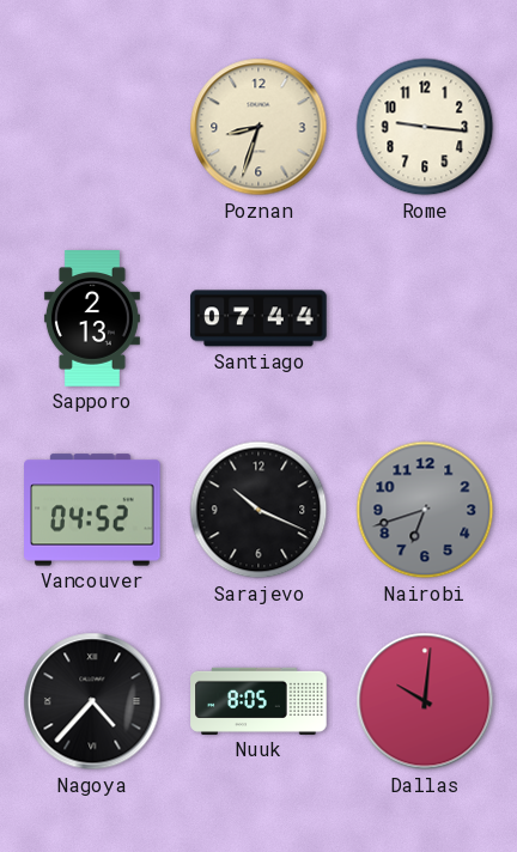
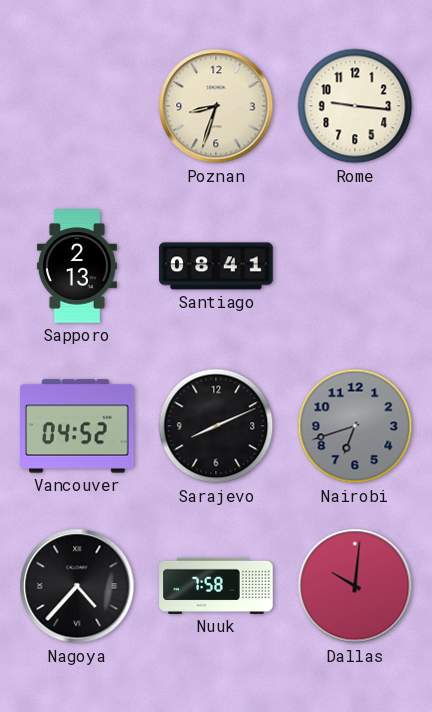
Santiago: 07:44 -> 08:41 (216, 266)
Sarajevo: 10:19 -> 8:11 (216, 426)
Nuuk: 8:05 -> 7:58 (216, 586)
